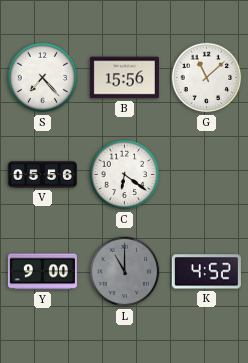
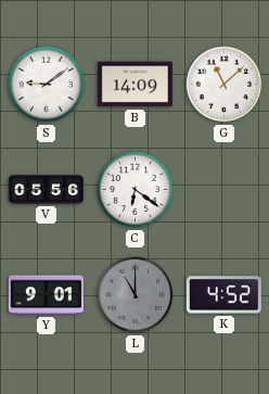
S: 7:23 -> 9:09 (47, 85)
B: 15:56 -> 14:09 (134, 85)
Y: 9:00 -> 9:01 (46, 295)
